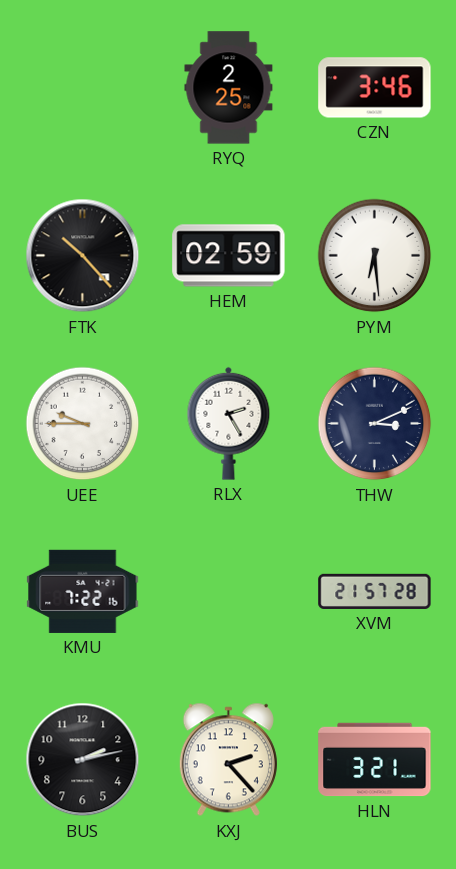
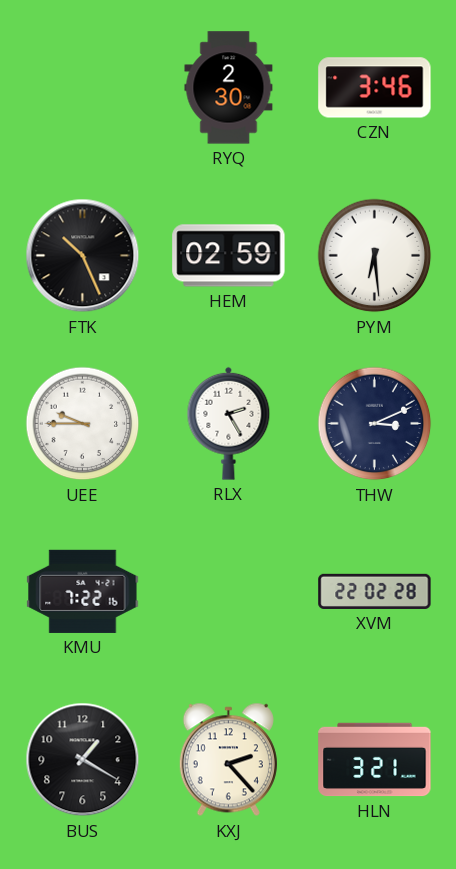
RYQ: 2:25 -> 2:30 (229, 88)
FTK: 10:23 -> 10:26 (83, 256)
XVM: 21:57 -> 22:02 (375, 591)
BUS: 2:13 -> 1:20 (83, 760)
